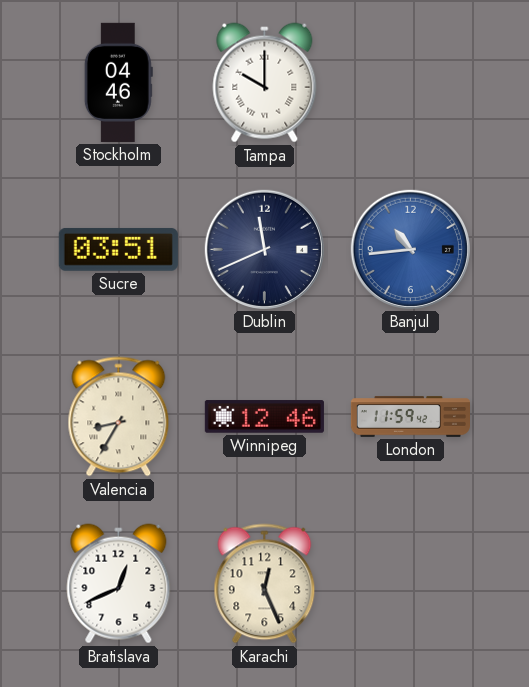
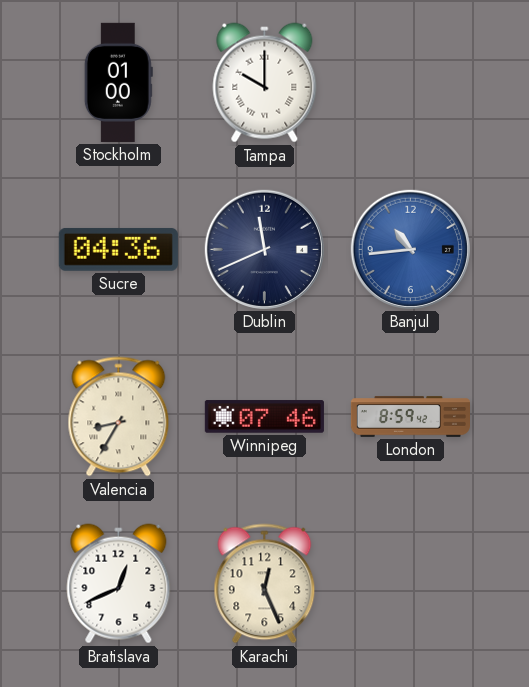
Stockholm: 04:46 -> 01:00 (118, 82)
Sucre: 03:51 -> 04:36 (118, 249)
Winnipeg: 12:46 -> 07:46 (264, 417)
London: 11:59 -> 8:59 (410, 417)
